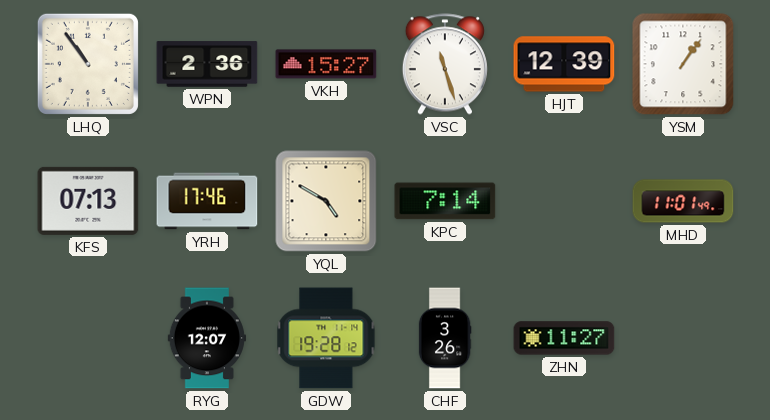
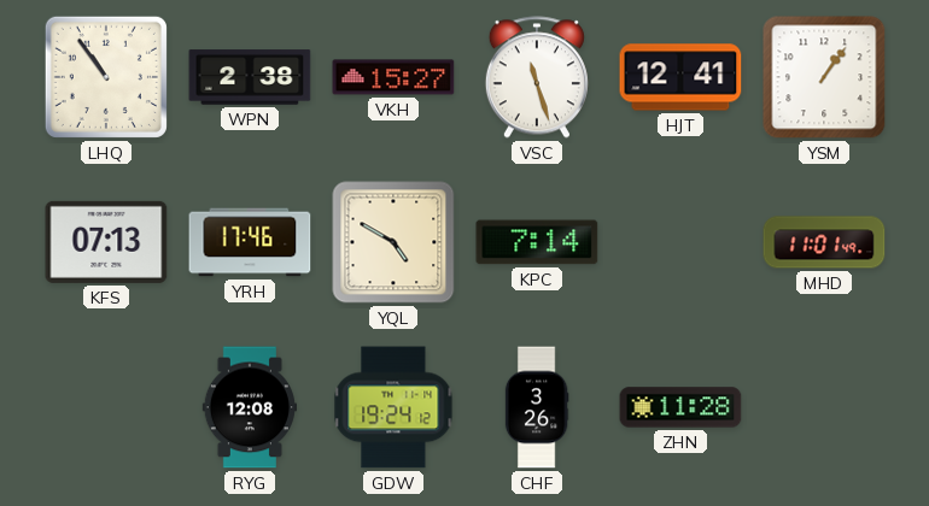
WPN: 2:36 -> 2:38 (250, 77)
HJT: 12:39 -> 12:41 (680, 77)
RYG: 12:07 -> 12:08 (250, 407)
GDW: 19:28 -> 19:24 (393, 407)
ZHN: 11:27 -> 11:28 (680, 407)
